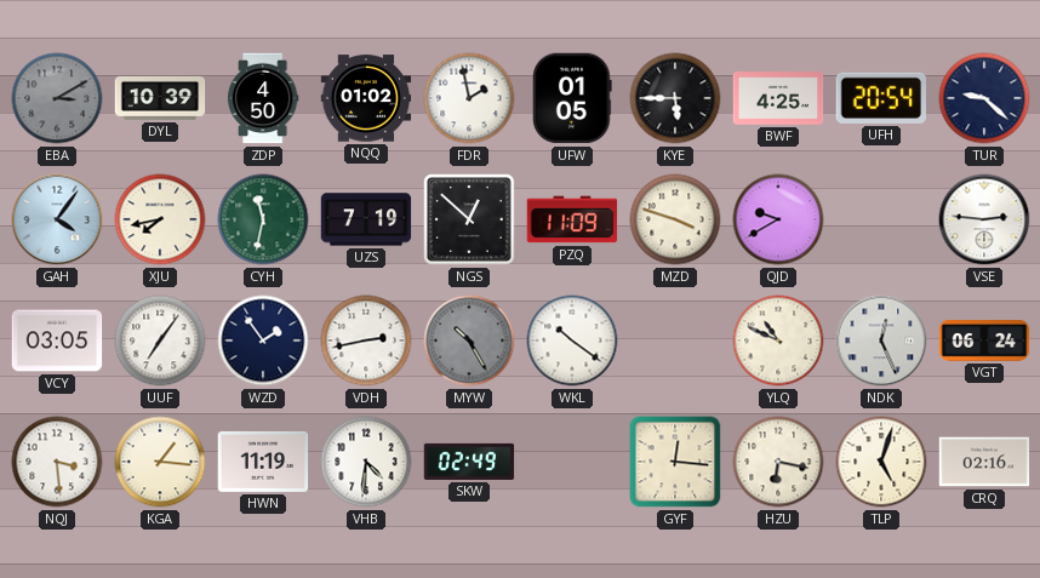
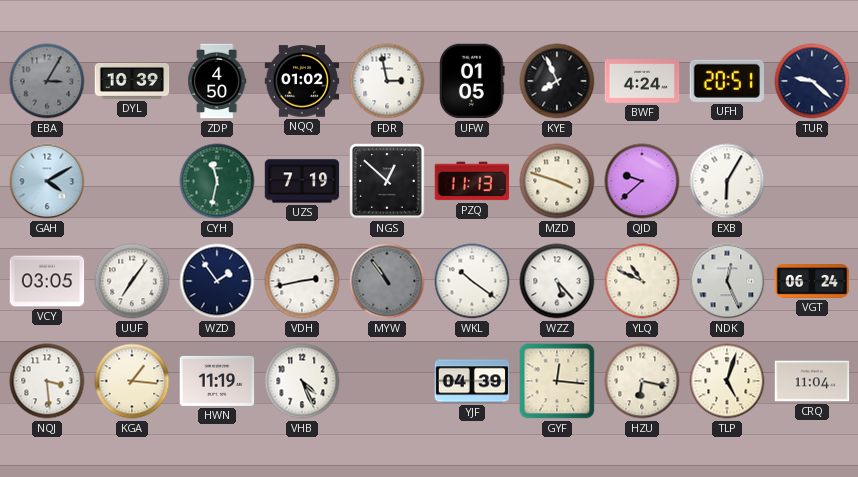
EBA: 3:10 -> 3:05 (47, 81)
FDR: 1:58 -> 2:58 (387, 81)
KYE: 5:45 -> 7:56 (557, 81)
BWF: 4:25 -> 4:24 (642, 81)
UFH: 20:54 -> 20:51 (726, 81)
GAH: 4:06 -> 4:10 (47, 181)
XJU: 7:43 -> none (160, 219)
PZQ: 11:09 -> 11:13 (472, 181)
QJD: 9:40 -> 9:38 (642, 181)
EXB: none -> 6:05 (727, 181)
VSE: 2:46 -> none (984, 219)
MYW: 10:25 -> 10:54 (387, 281)
WZZ: none -> 5:23 (557, 281)
VHB: 4:31 -> 4:26 (302, 381)
SKW: 02:49 -> none (469, 462)
YJF: none -> 04:39 (472, 381)
CRQ: 02:16 -> 11:04 (812, 381)
